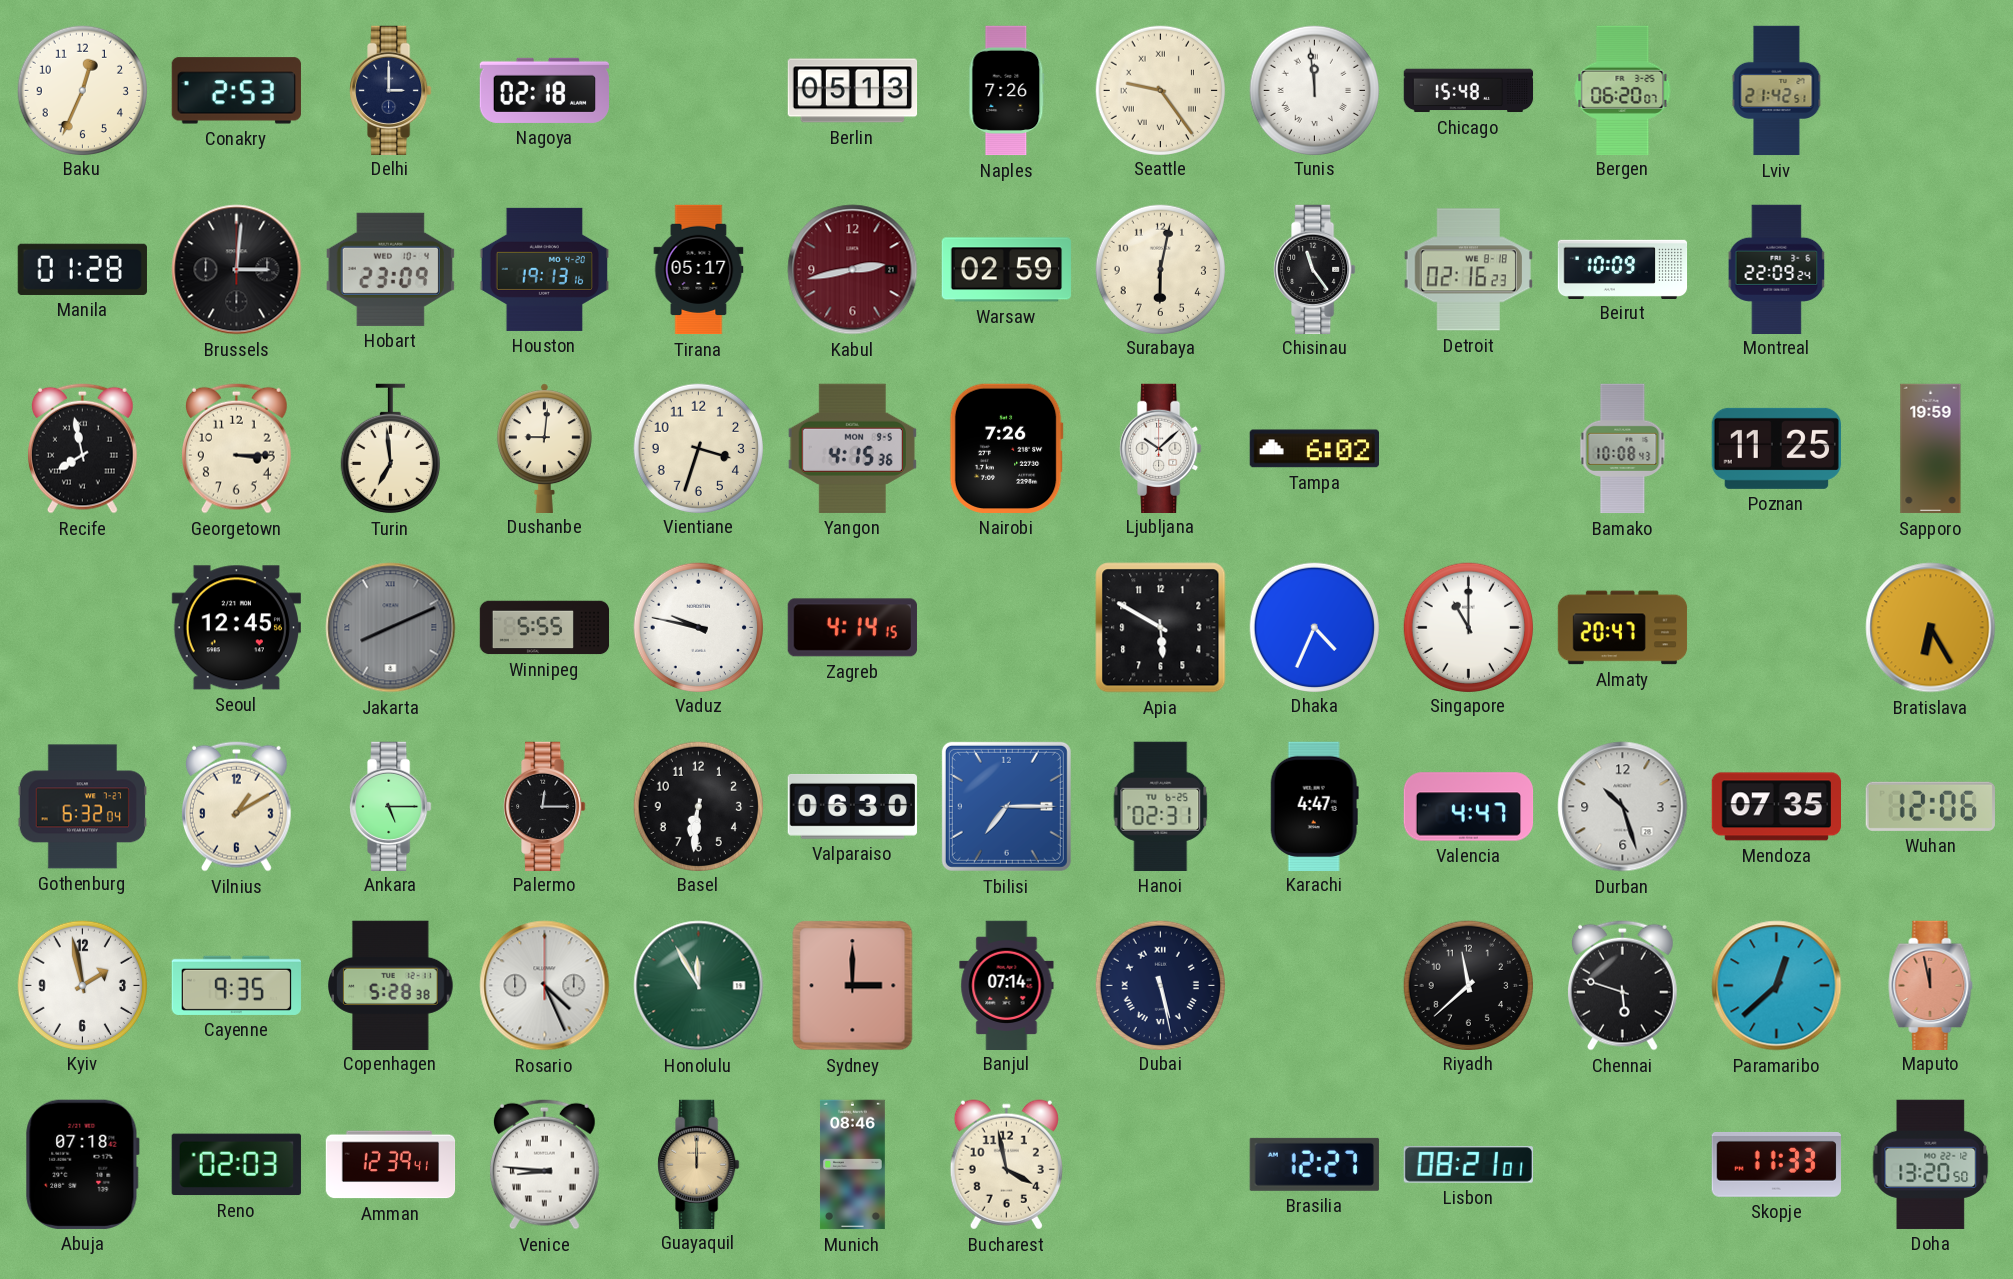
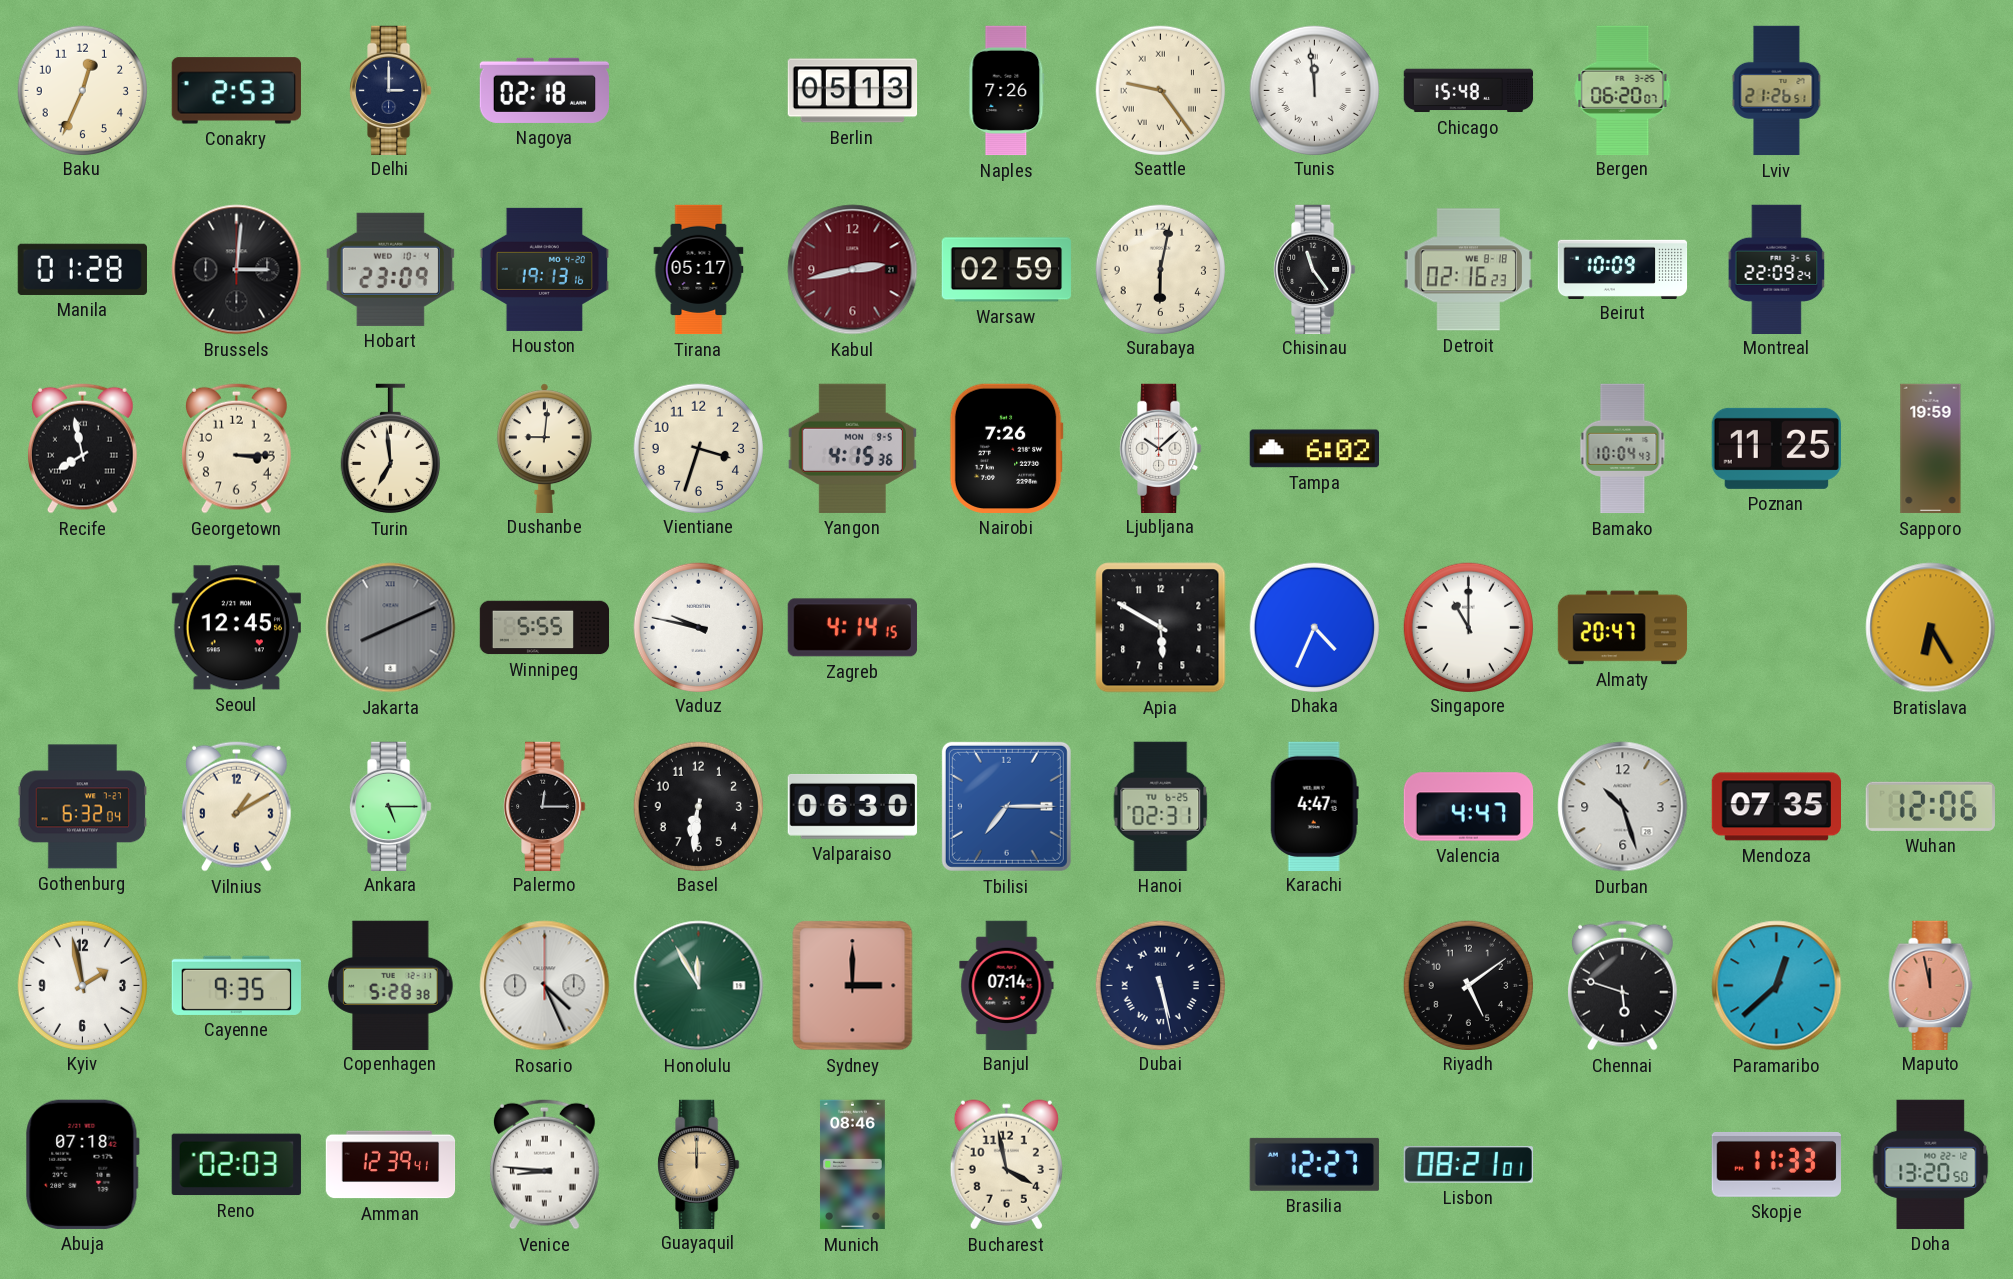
Lviv: 21:42 -> 21:26 (1777, 91)
Bamako: 10:08 -> 10:04 (1623, 449)
Riyadh: 11:38 -> 5:09 (1468, 985)
